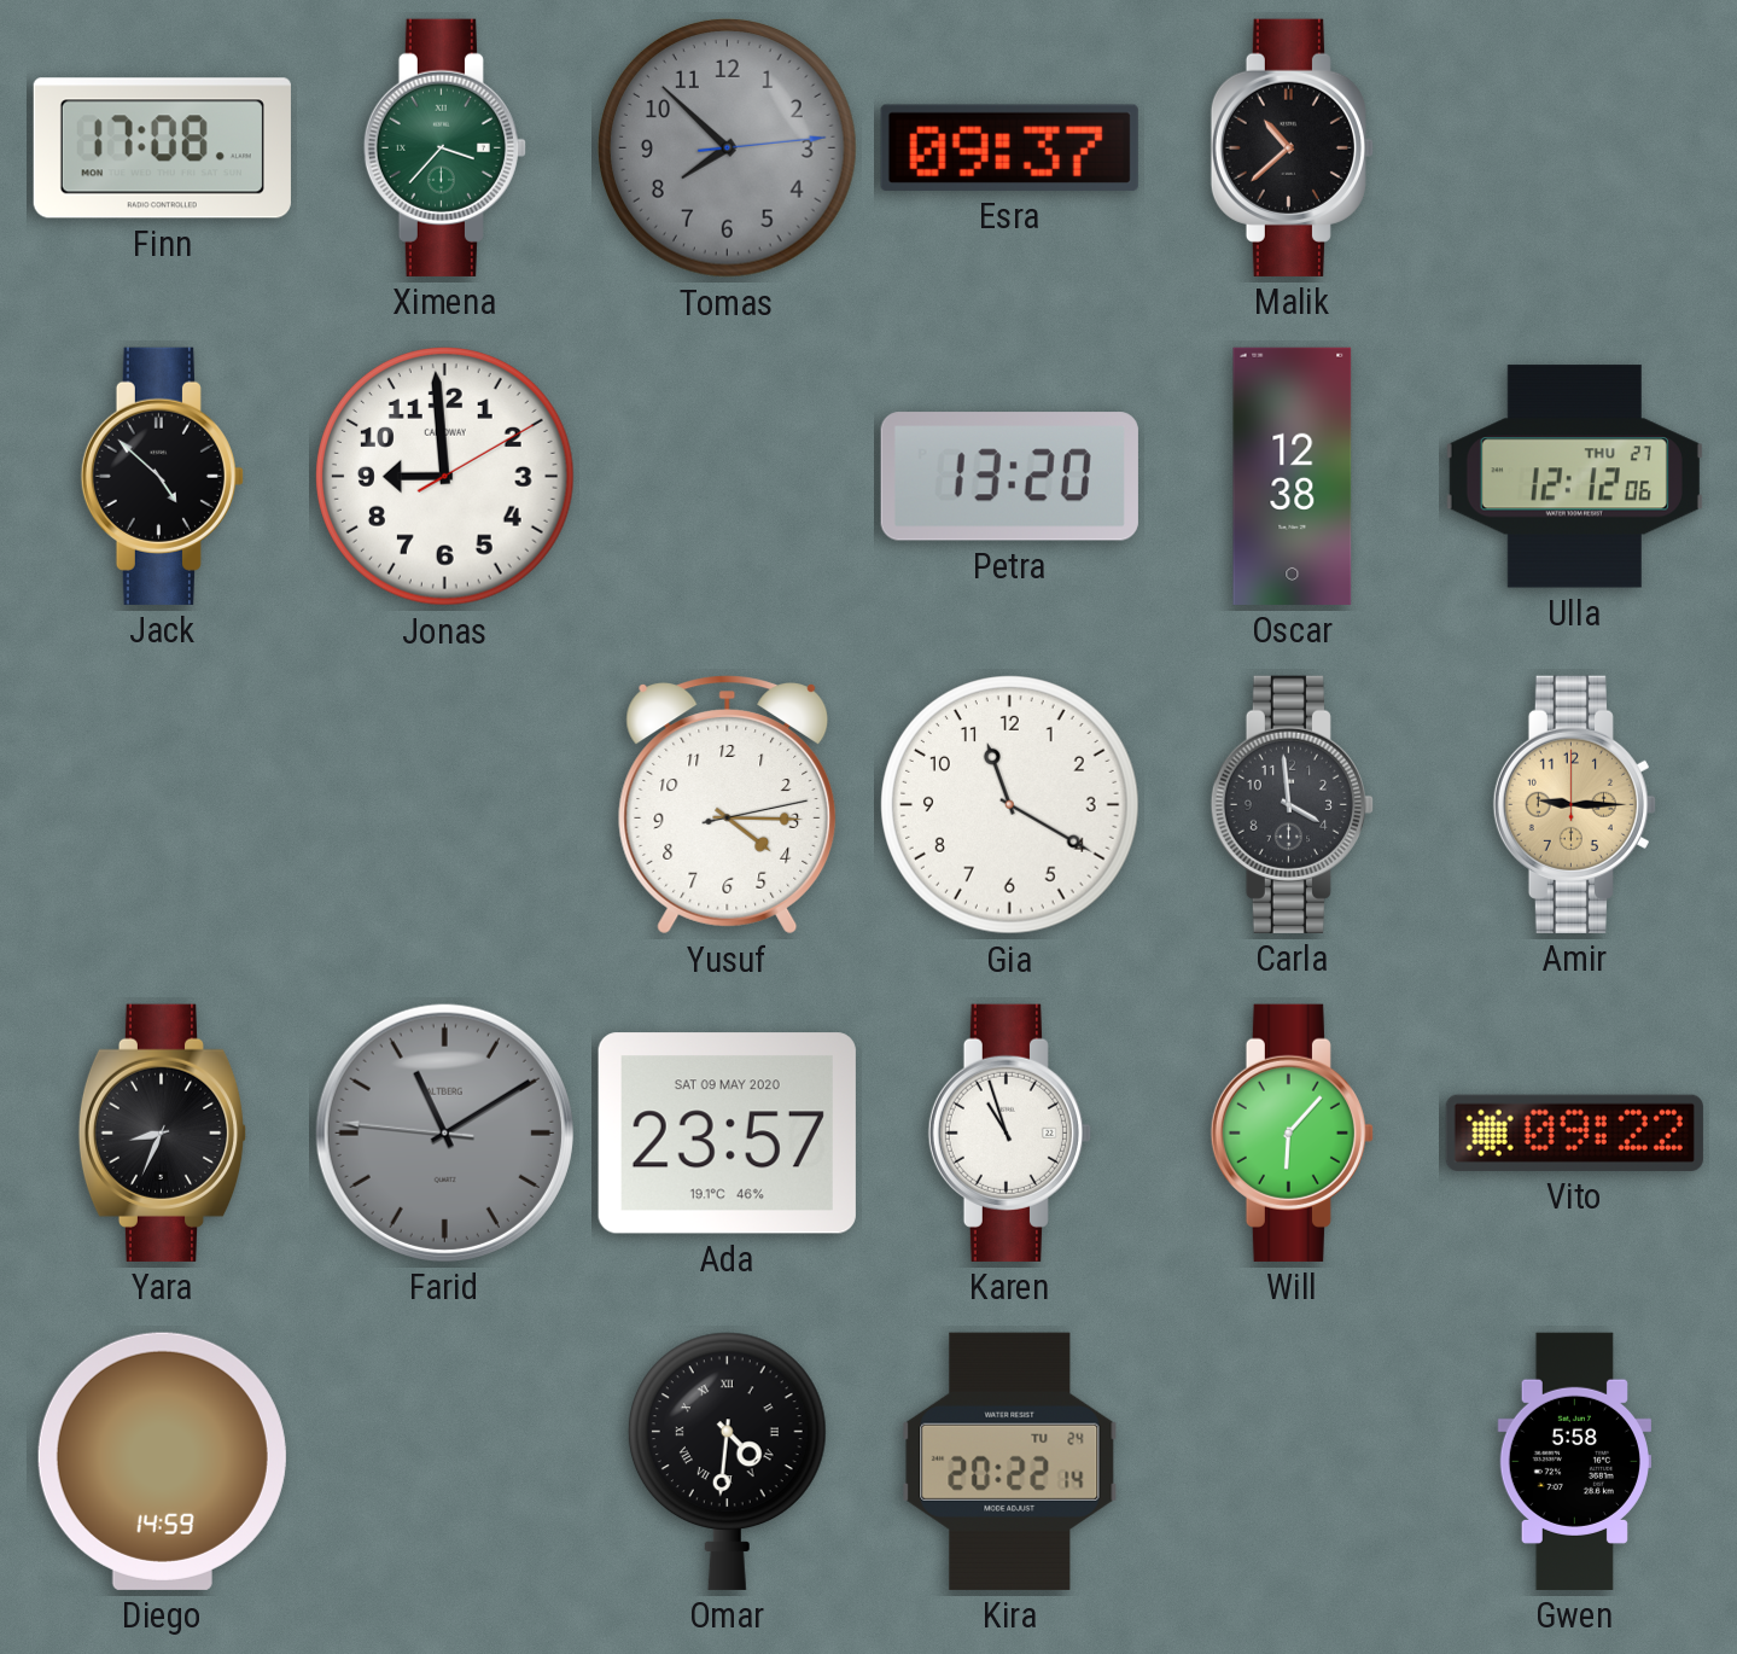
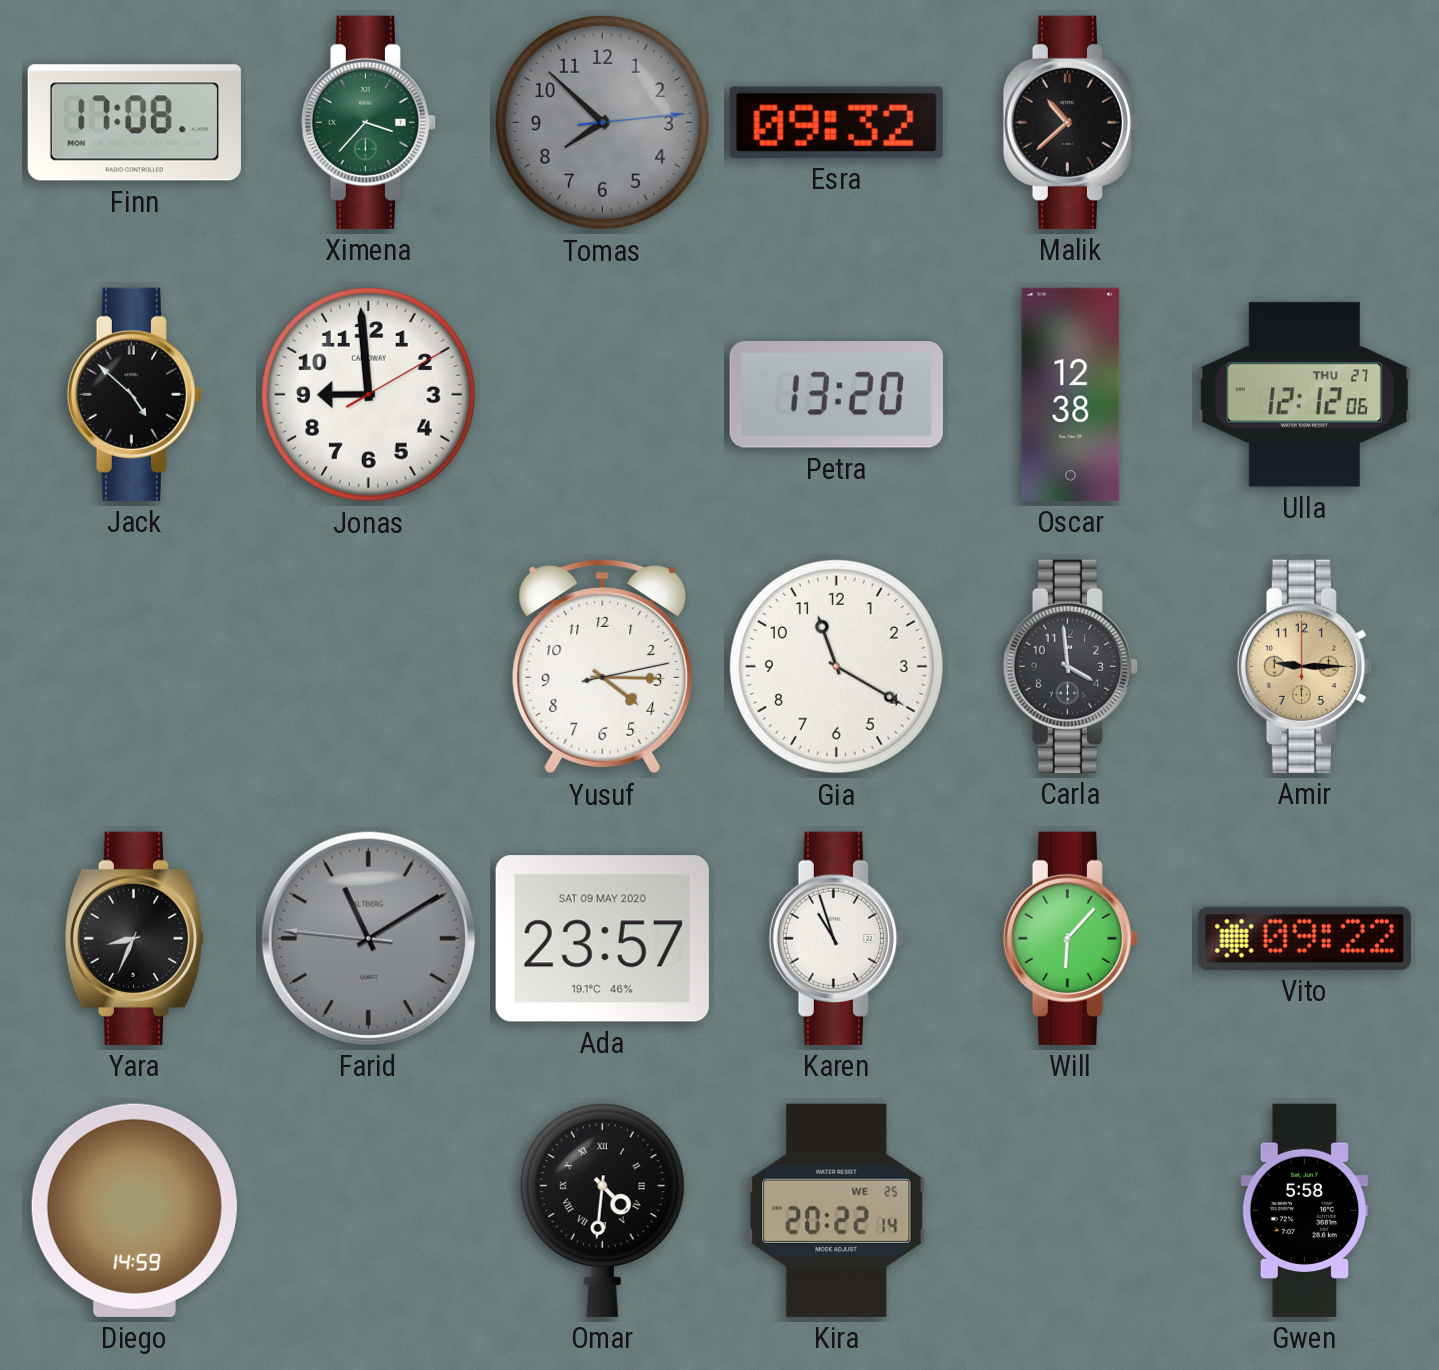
Esra: 09:37 -> 09:32 (836, 122)
Kira date: TU 24 -> WE 25 (837, 1210)
